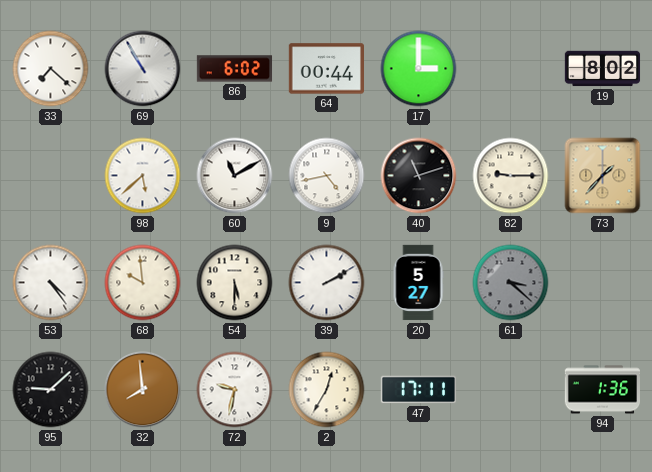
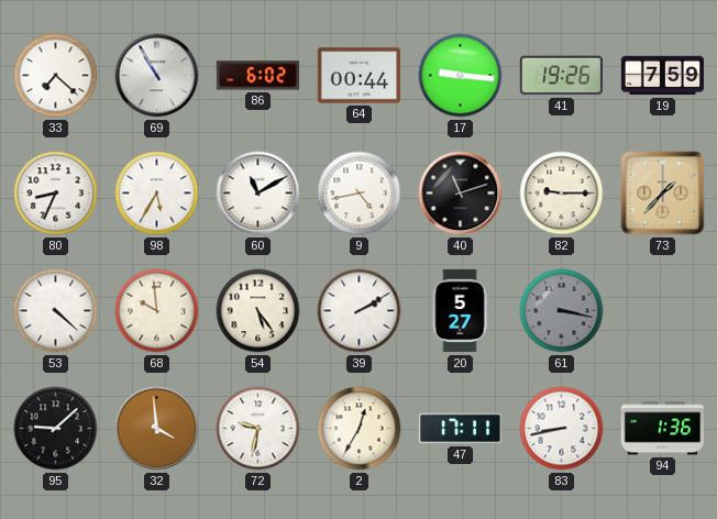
17: 3:00 -> 9:16 (461, 76)
41: none -> 19:26 (561, 76)
19: 8:02 -> 7:59 (663, 76)
80: none -> 8:34 (56, 194)
98: 5:38 -> 5:35 (157, 194)
53: 4:24 -> 4:22 (56, 311)
54: 5:30 -> 5:24 (258, 311)
61: 3:22 -> 3:17 (562, 311)
32: 7:59 -> 3:59 (157, 429)
83: none -> 8:43 (562, 429)
